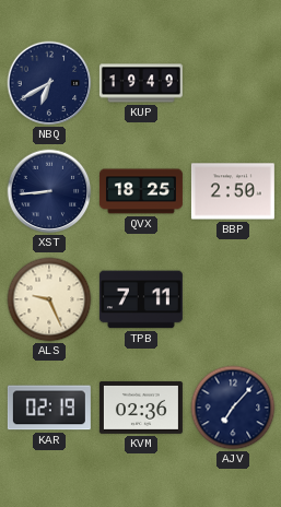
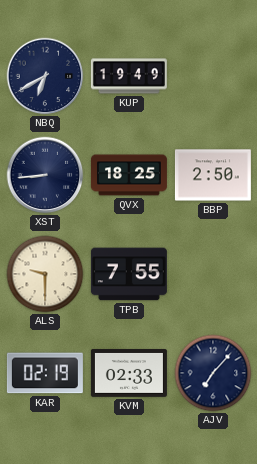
ALS: 9:26 -> 9:30 (45, 274)
TPB: 7:11 -> 7:55 (129, 274)
KVM: 02:36 -> 02:33 (129, 374)
